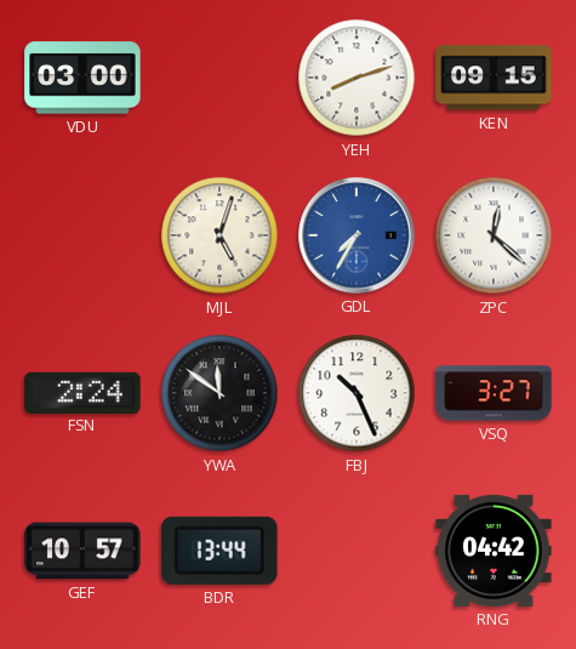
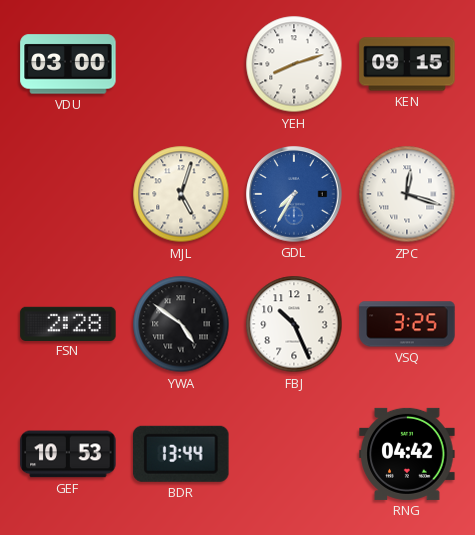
ZPC: 12:22 -> 12:18 (407, 194)
FSN: 2:24 -> 2:28 (68, 323)
YWA: 11:51 -> 4:51 (181, 324)
VSQ: 3:27 -> 3:25 (407, 324)
GEF: 10:57 -> 10:53 (68, 454)
